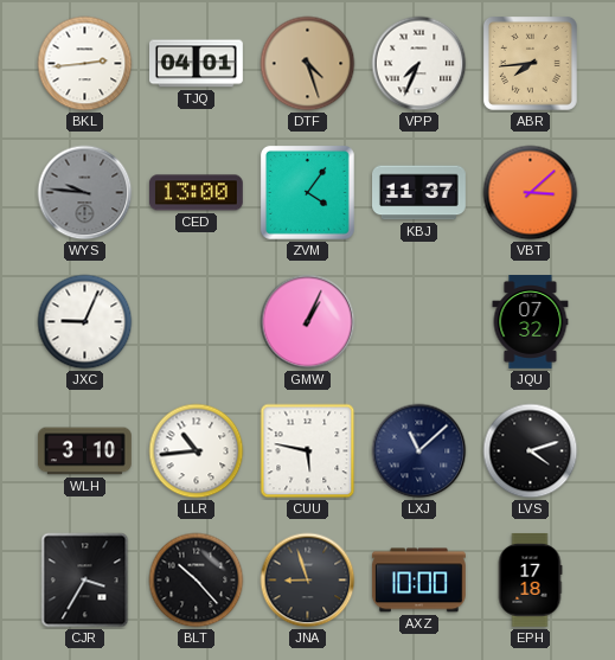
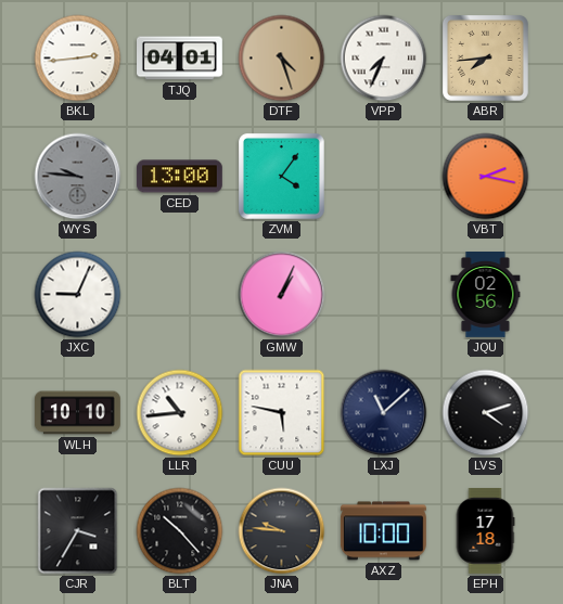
KBJ: 11:37 -> none (419, 193)
VBT: 3:08 -> 2:17 (486, 177)
JQU: 07:32 -> 02:56 (486, 295)
WLH: 3:10 -> 10:10 (77, 413)
JNA: 8:57 -> 9:46 (282, 531)
